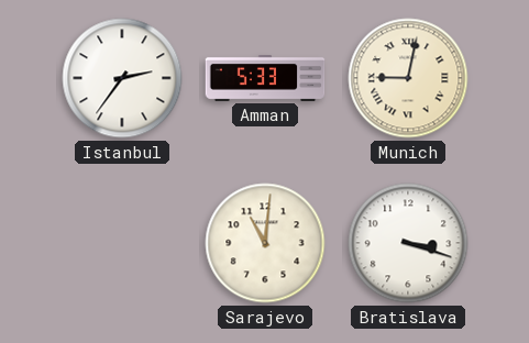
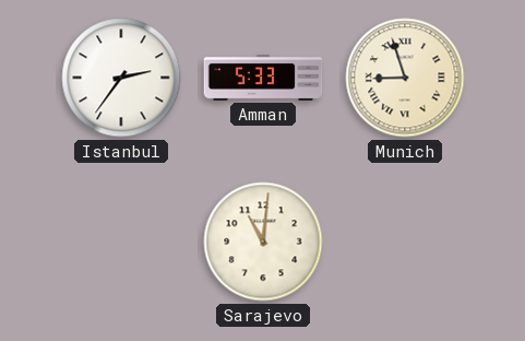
Munich: 9:02 -> 8:57 (405, 78)
Bratislava: 3:18 -> none (408, 243)
